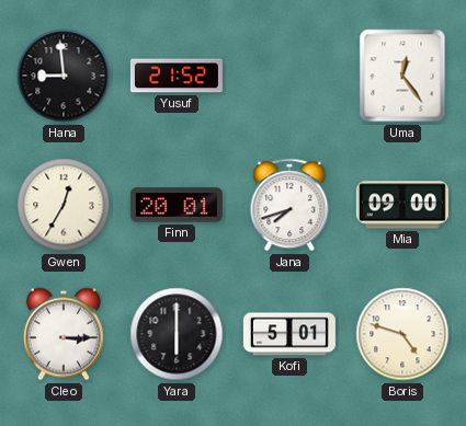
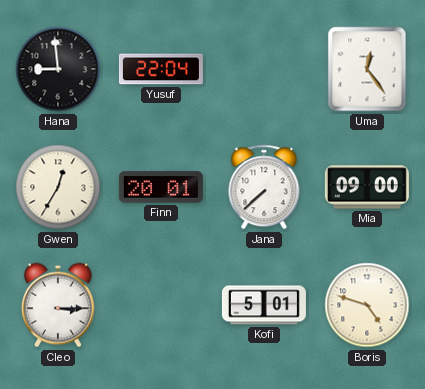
Yusuf: 21:52 -> 22:04 (161, 69)
Jana: 7:42 -> 7:38 (264, 187)
Yara: 6:00 -> none (177, 334)
